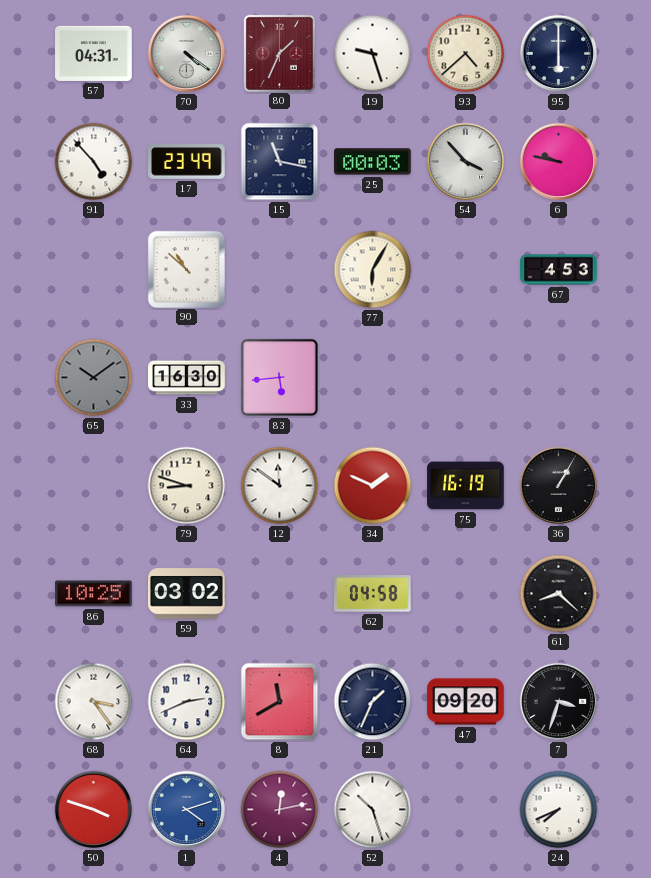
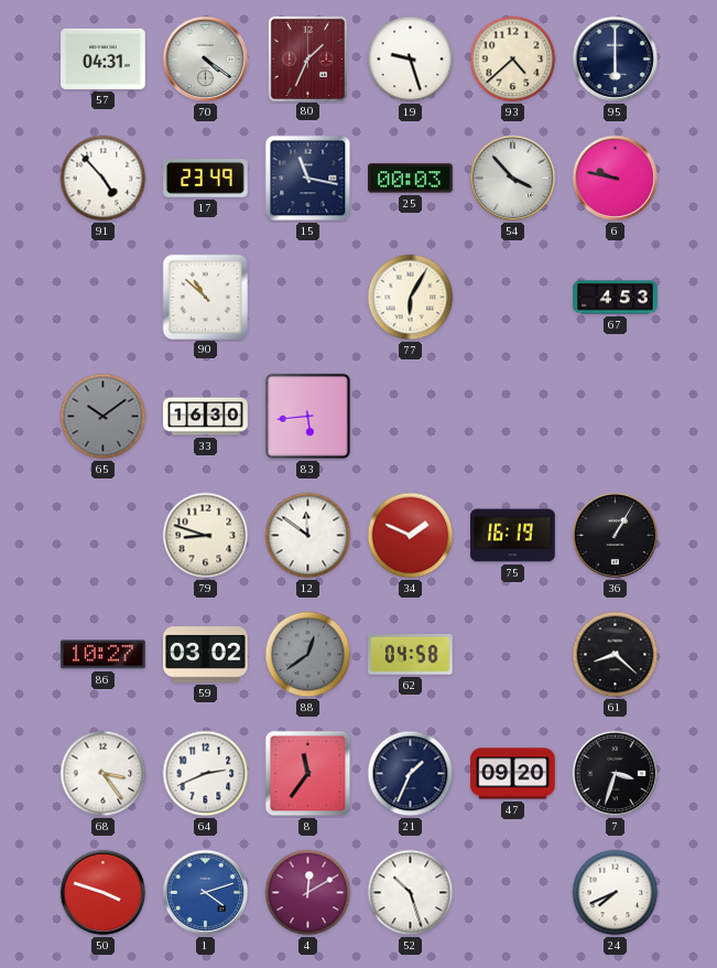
86: 10:25 -> 10:27 (104, 655)
88: none -> 12:39 (308, 655)
8: 11:40 -> 11:36 (308, 774)
4: 12:13 -> 12:10 (308, 893)
